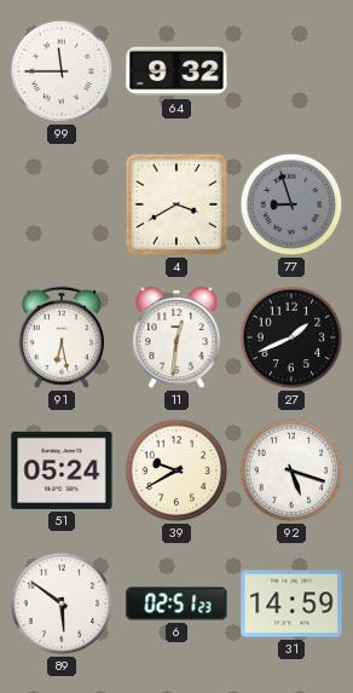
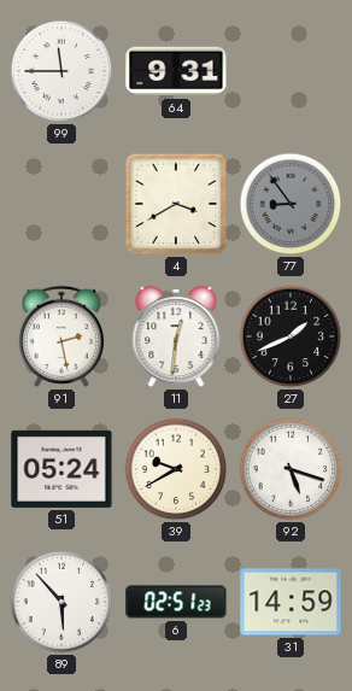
64: 9:32 -> 9:31 (176, 71)
77: 8:57 -> 8:54 (291, 204)
91: 6:28 -> 2:28 (61, 336)
89: 5:51 -> 5:53 (61, 602)
